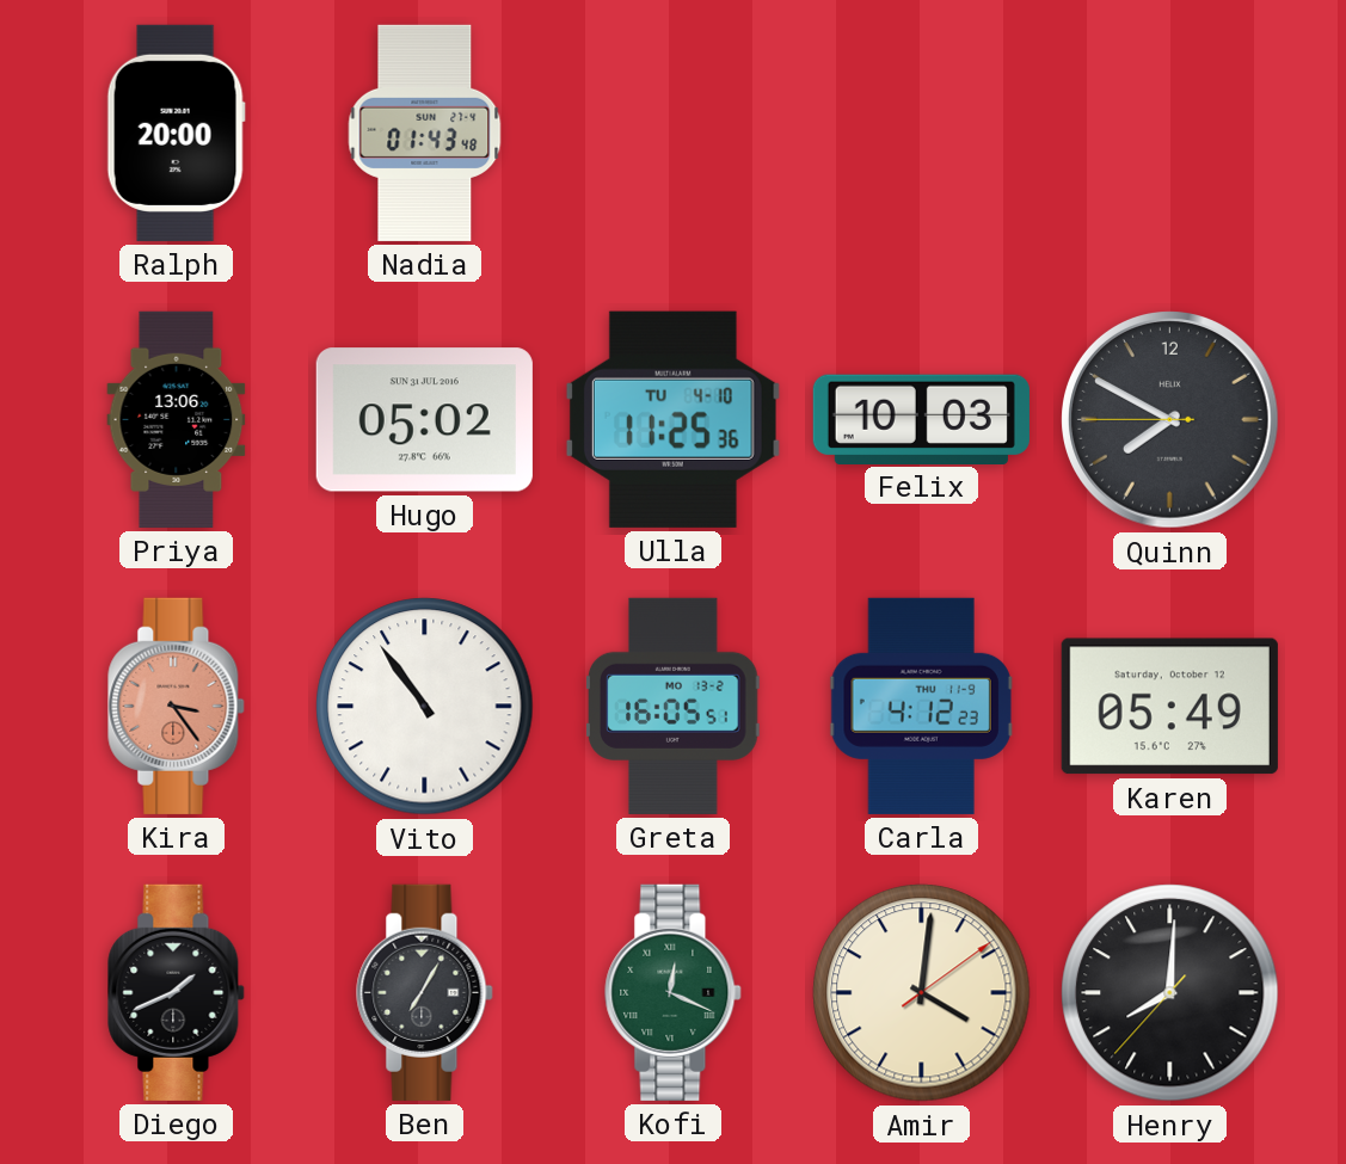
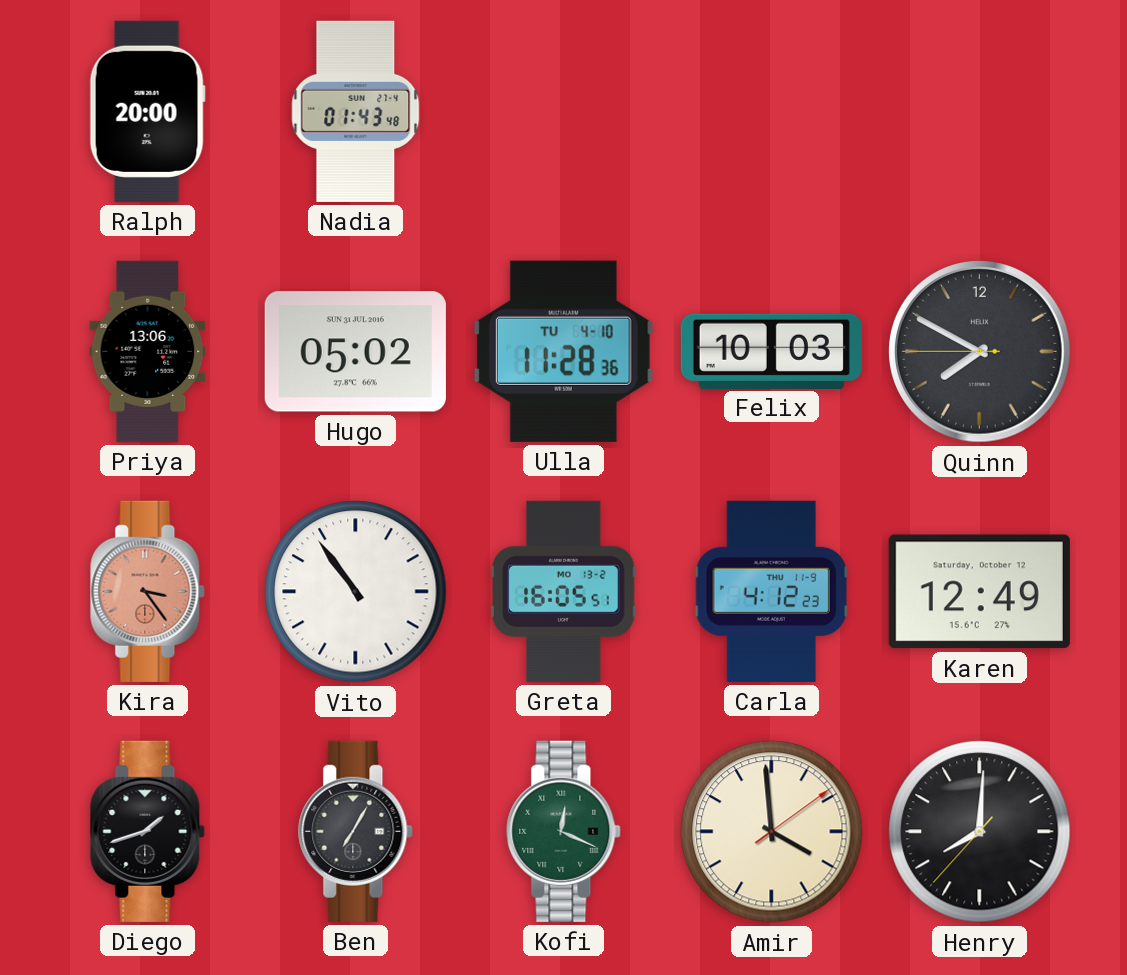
Ulla: 11:25 -> 11:28 (563, 351)
Karen: 05:49 -> 12:49 (979, 592)
Diego: 1:41 -> 1:42 (148, 831)
Amir: 4:01 -> 3:59 (772, 832)
